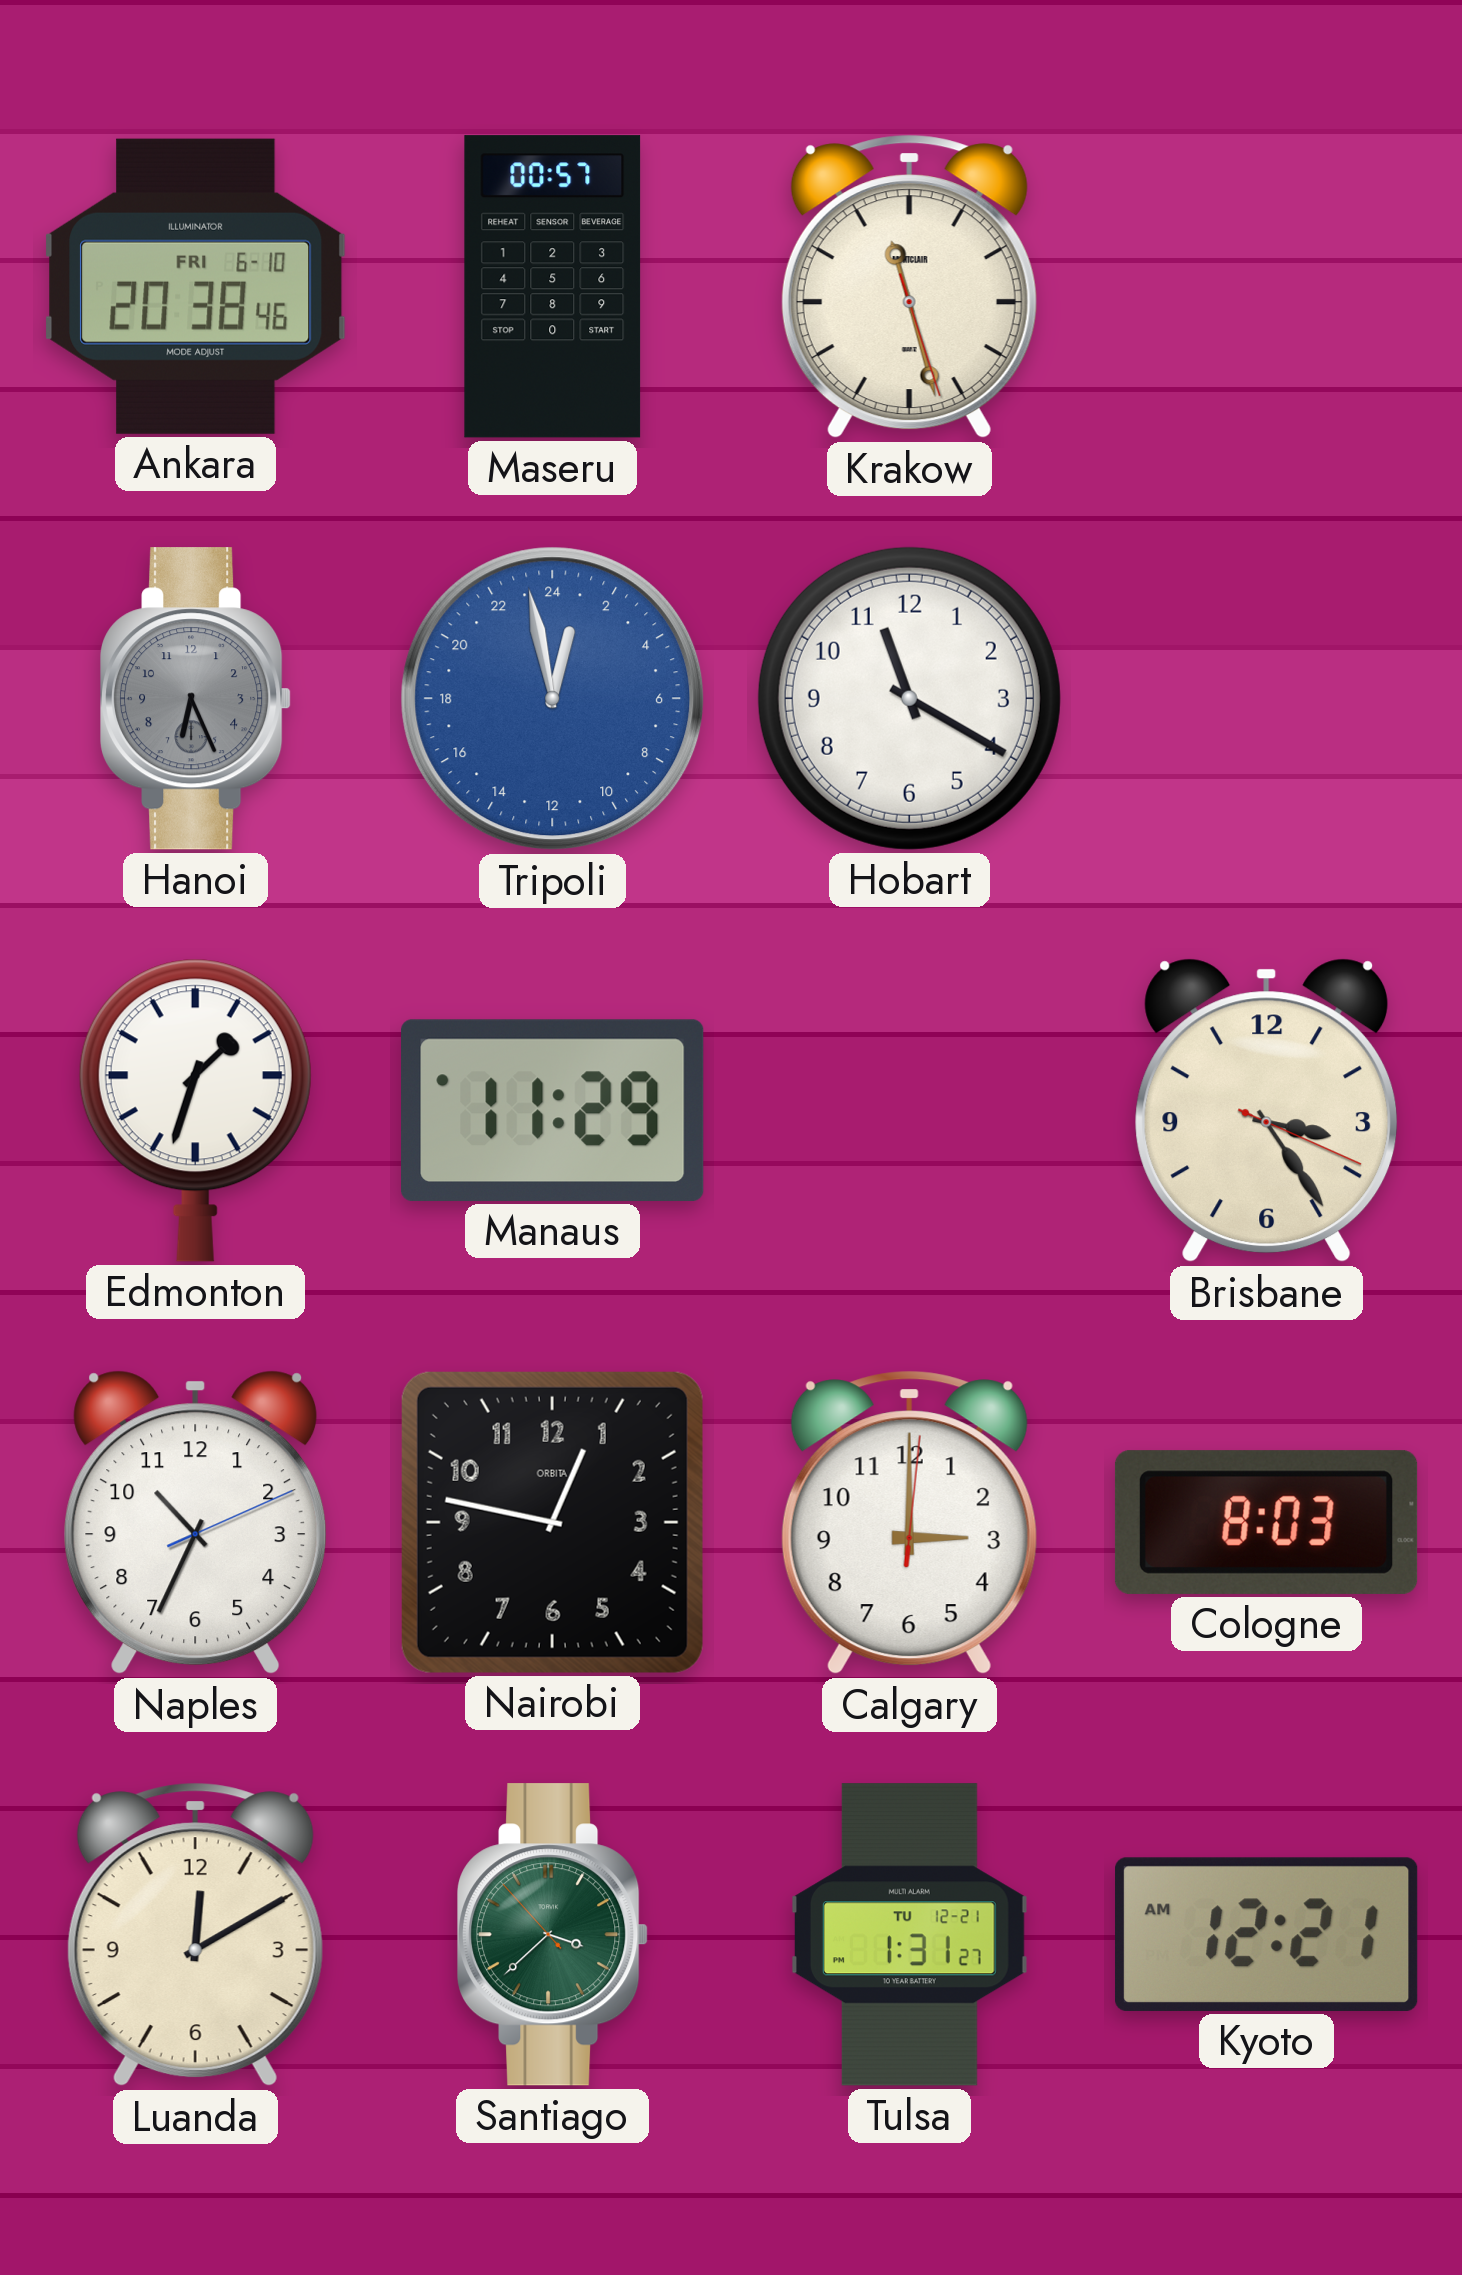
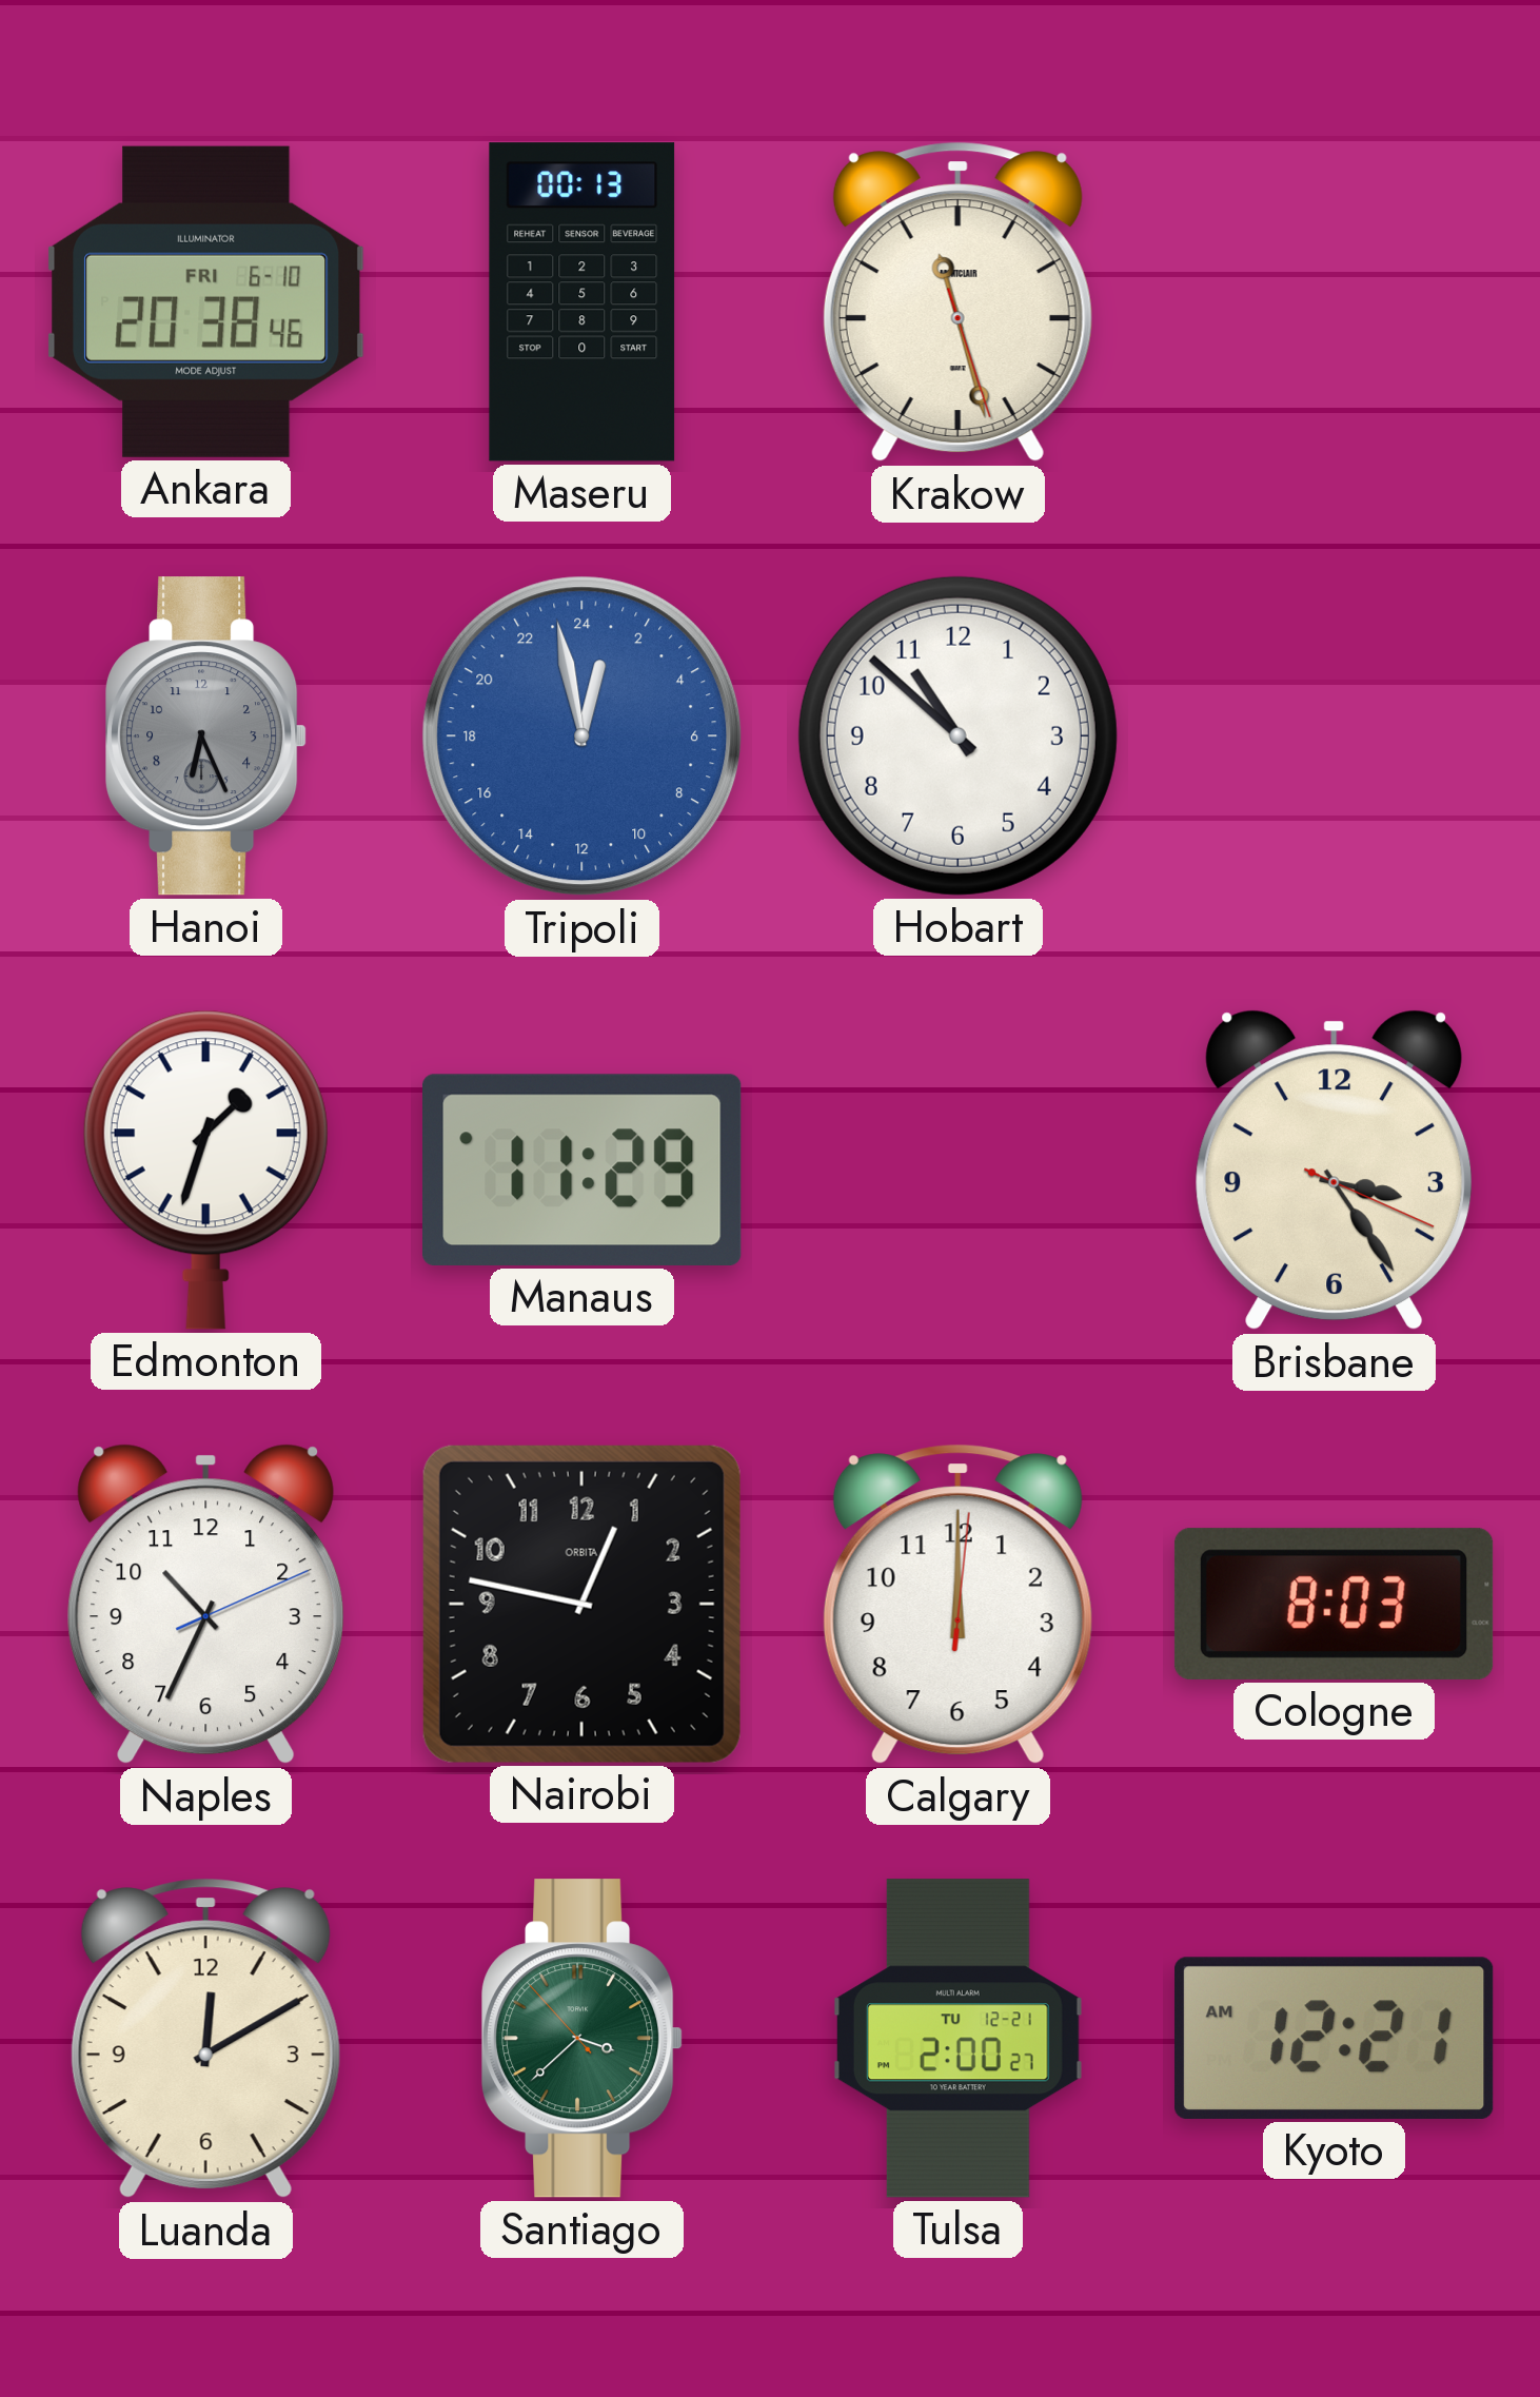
Maseru: 00:57 -> 00:13 (583, 302)
Hobart: 11:20 -> 10:52 (957, 735)
Calgary: 3:00 -> 12:00 (957, 1605)
Tulsa: 1:31 -> 2:00 (957, 2039)
